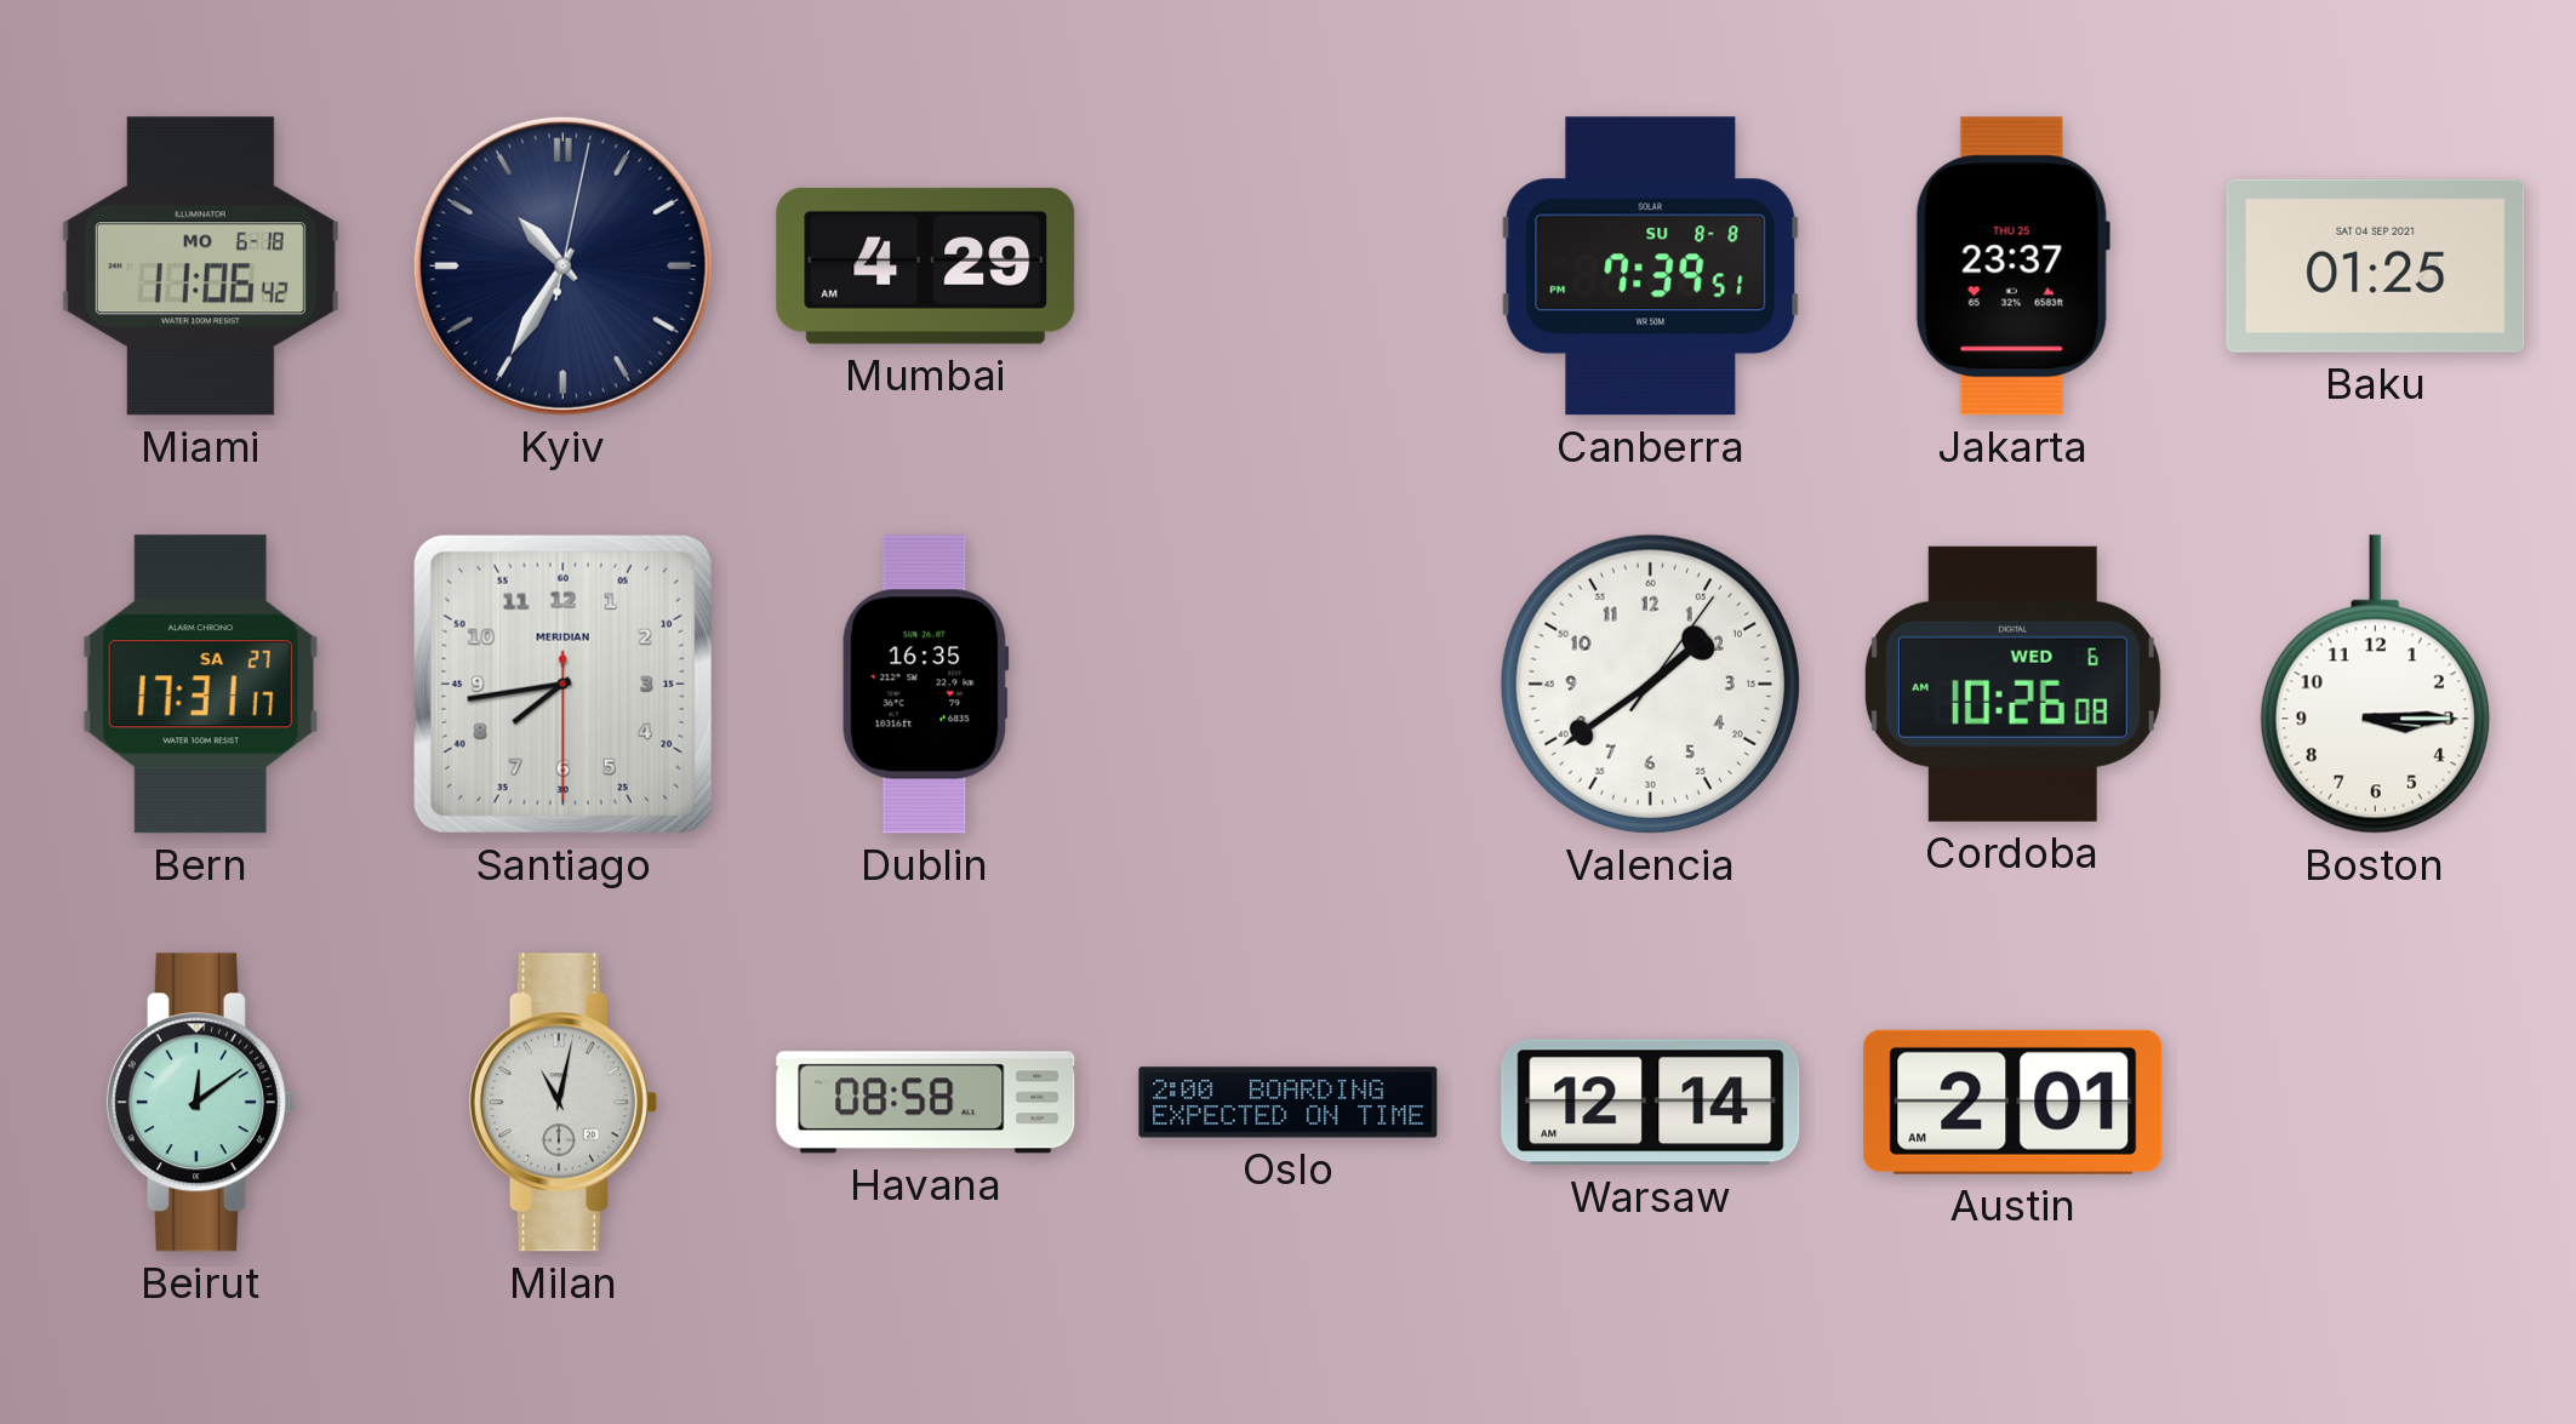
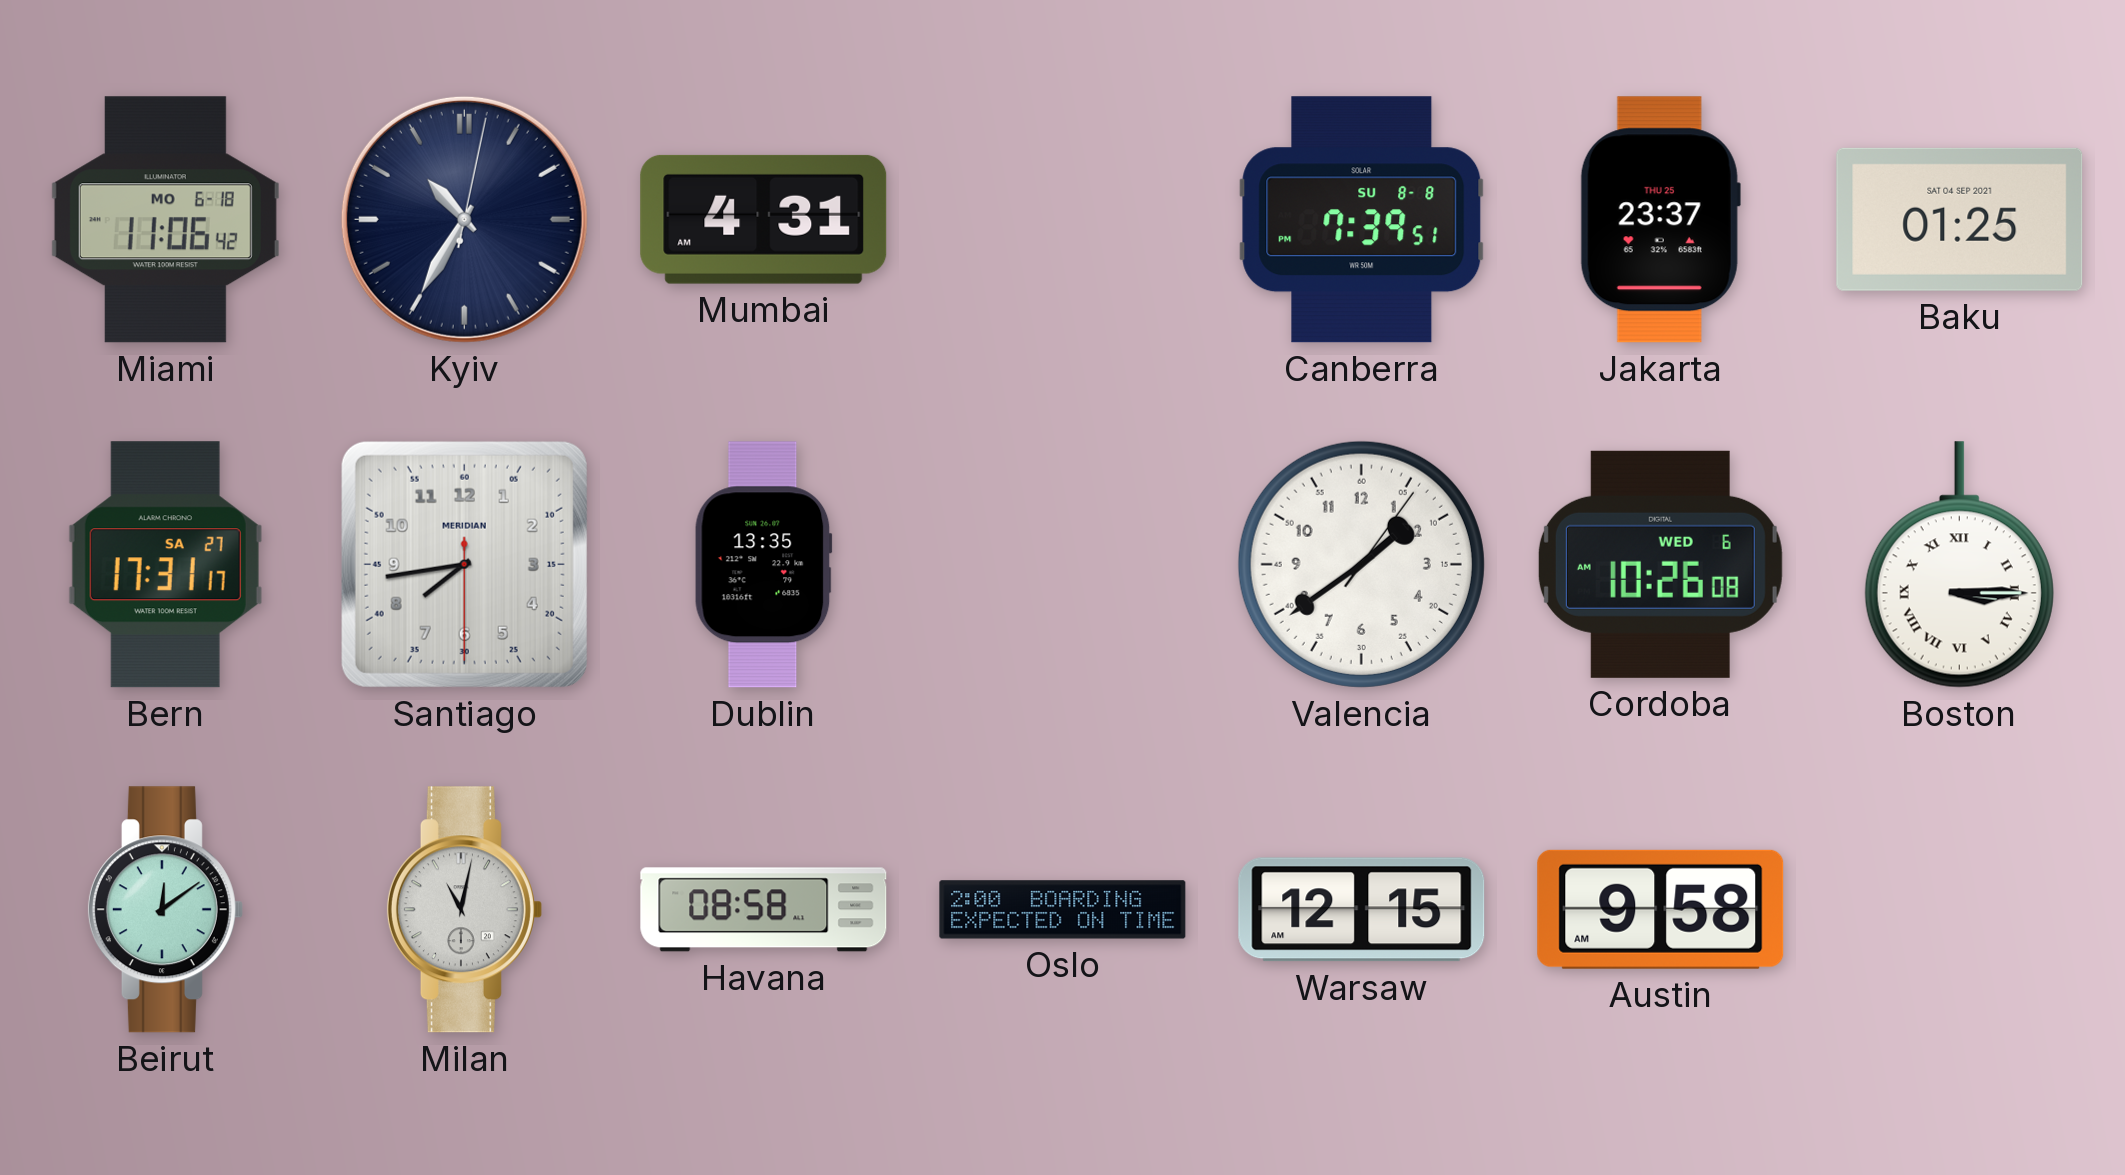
Mumbai: 4:29 -> 4:31 (764, 219)
Dublin: 16:35 -> 13:35 (763, 565)
Boston numerals: Arabic -> Roman (1959, 565)
Warsaw: 12:14 -> 12:15 (1362, 910)
Austin: 2:01 -> 9:58 (1661, 909)
